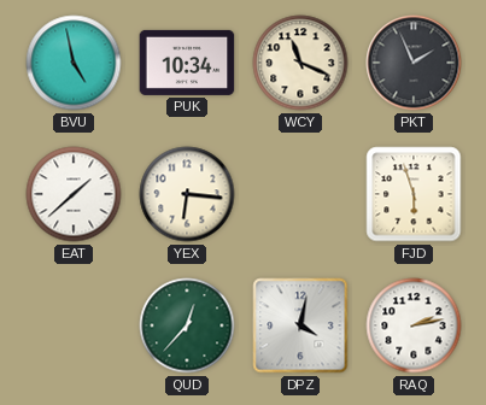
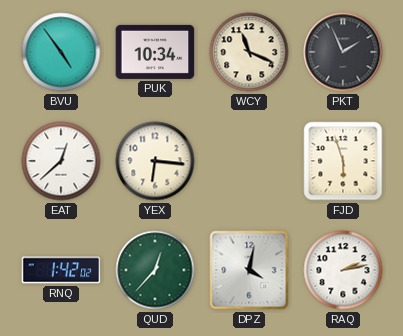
BVU: 4:58 -> 4:54 (61, 52)
EAT: 1:38 -> 12:38 (61, 161)
RNQ: none -> 1:42 (61, 270)
